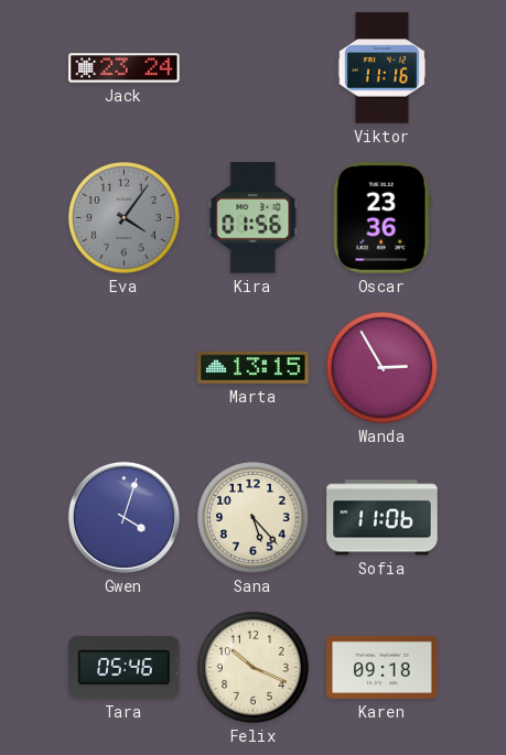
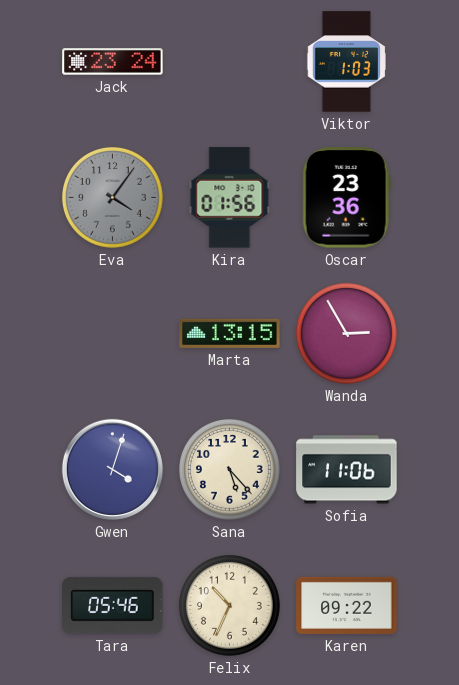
Viktor: 11:16 -> 1:03 (346, 62)
Felix: 10:19 -> 10:34 (229, 605)
Karen: 09:18 -> 09:22 (347, 605)
